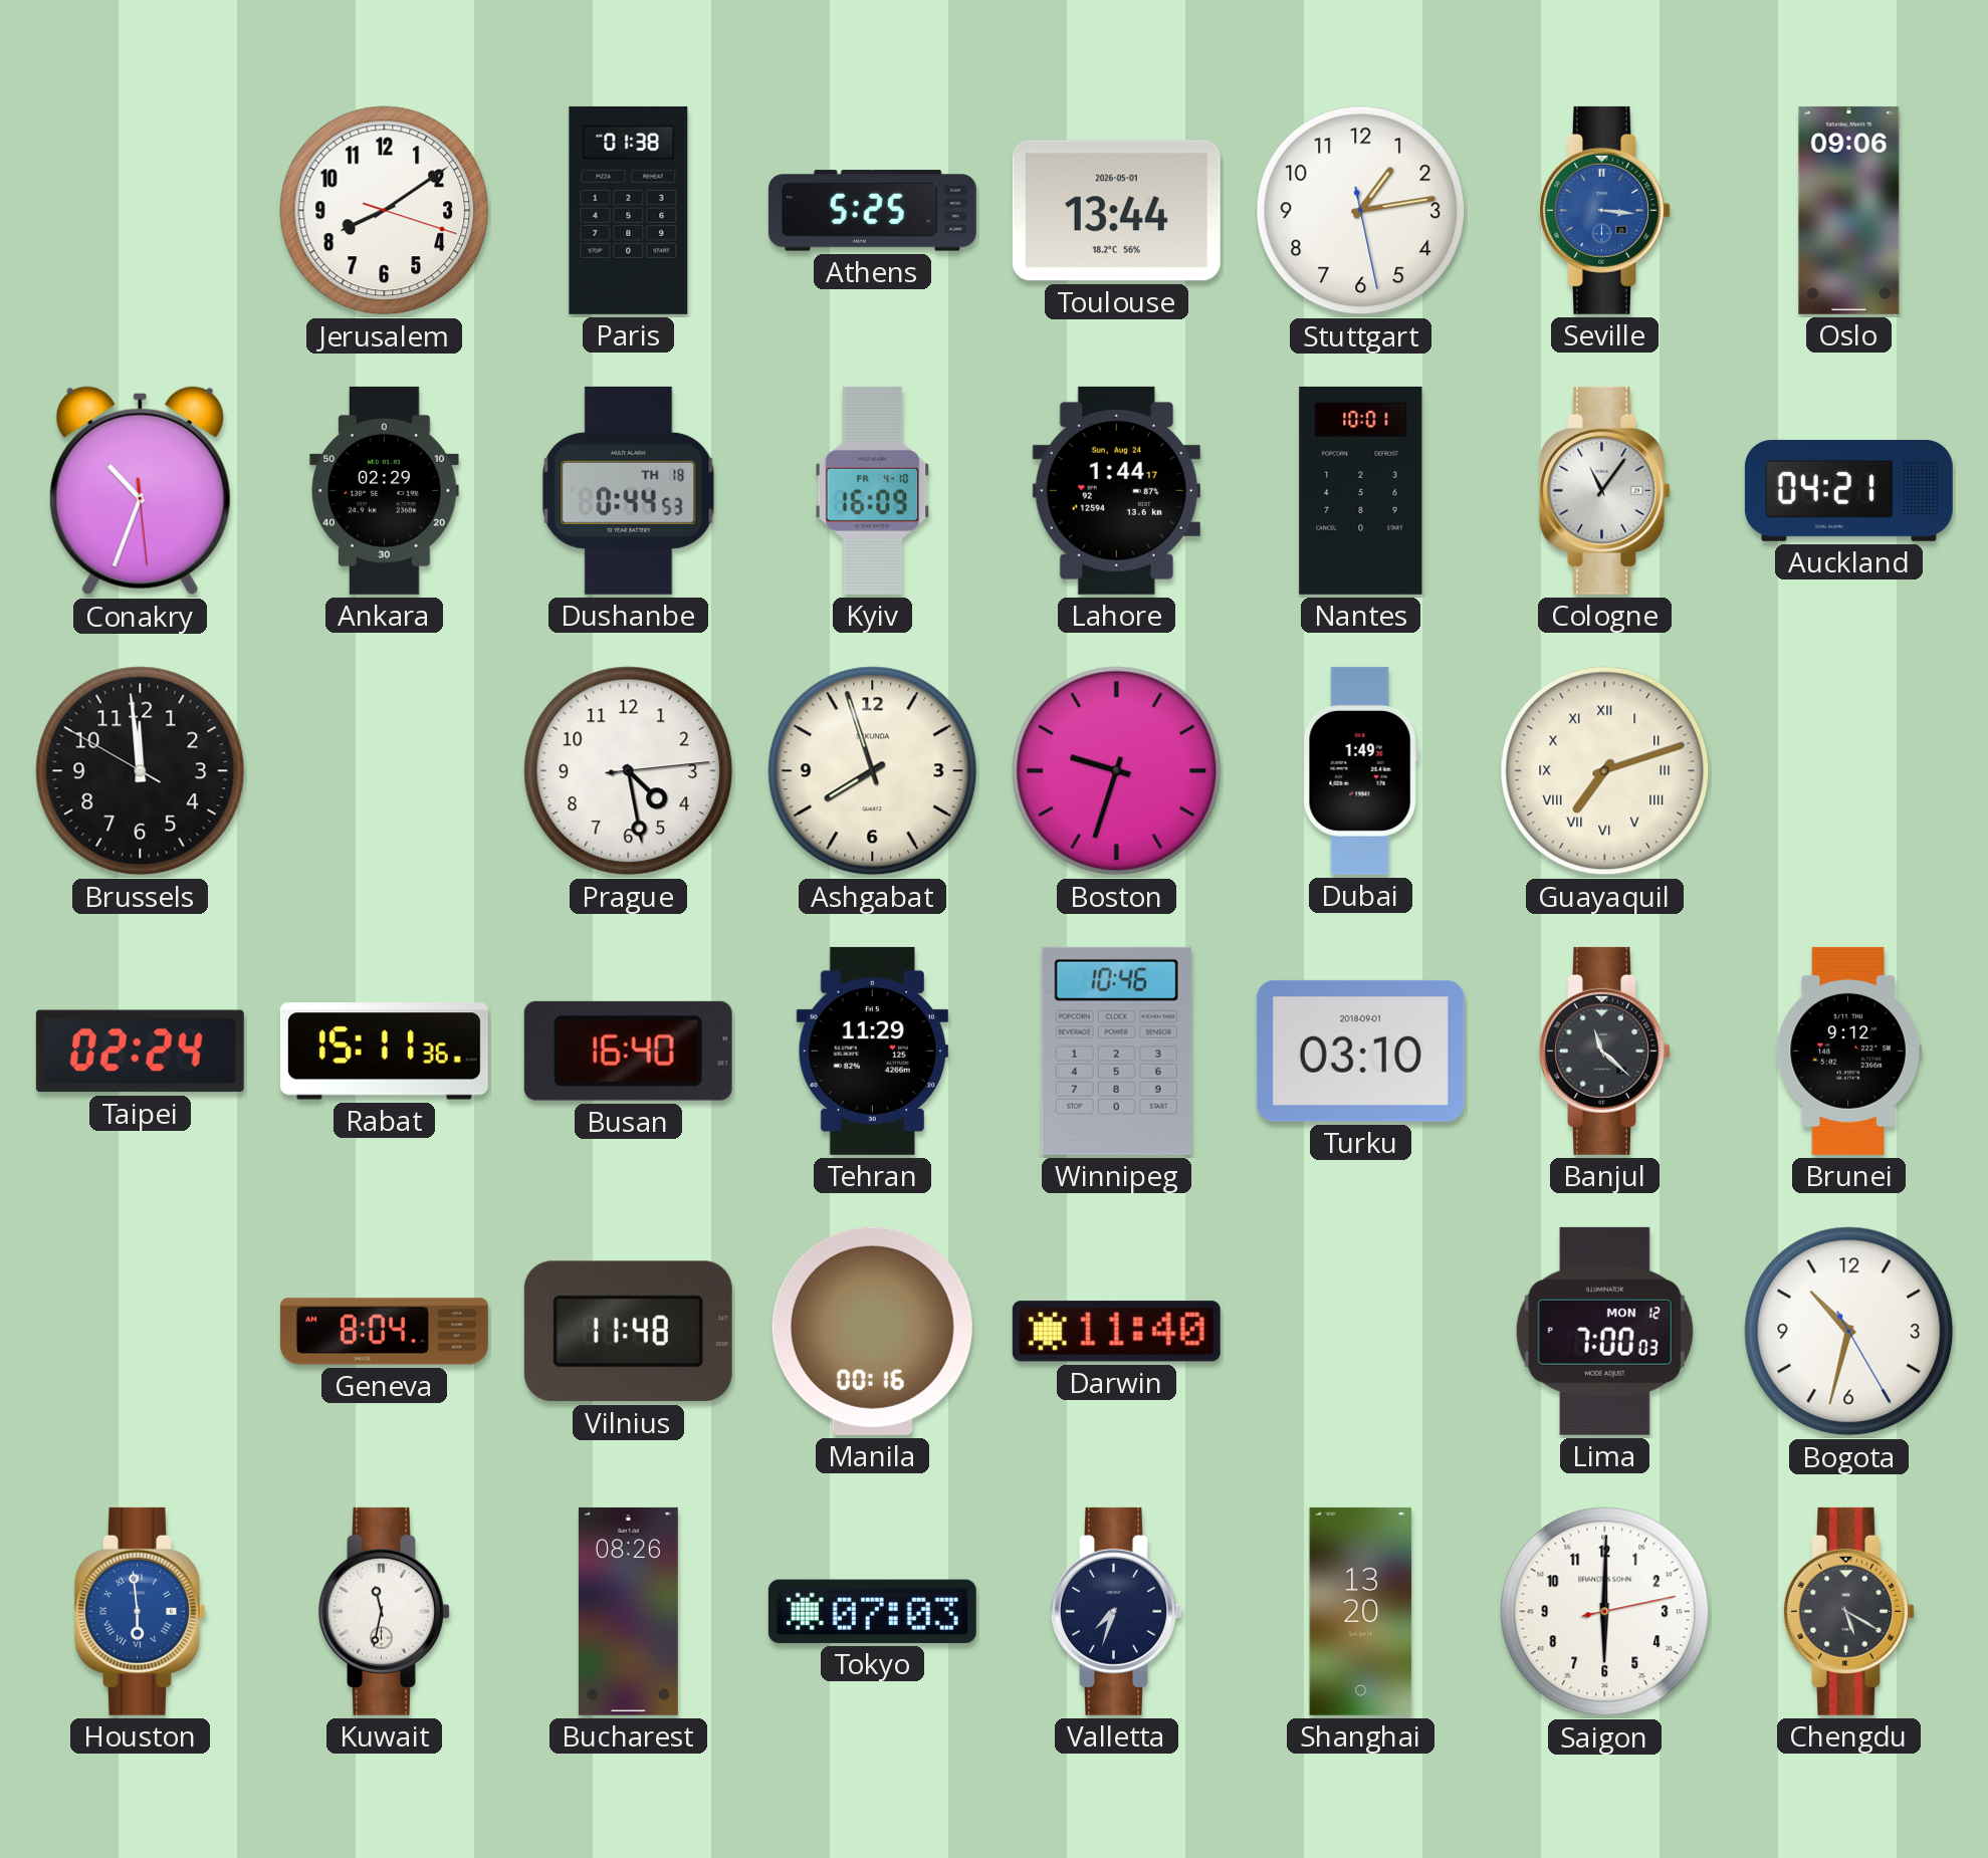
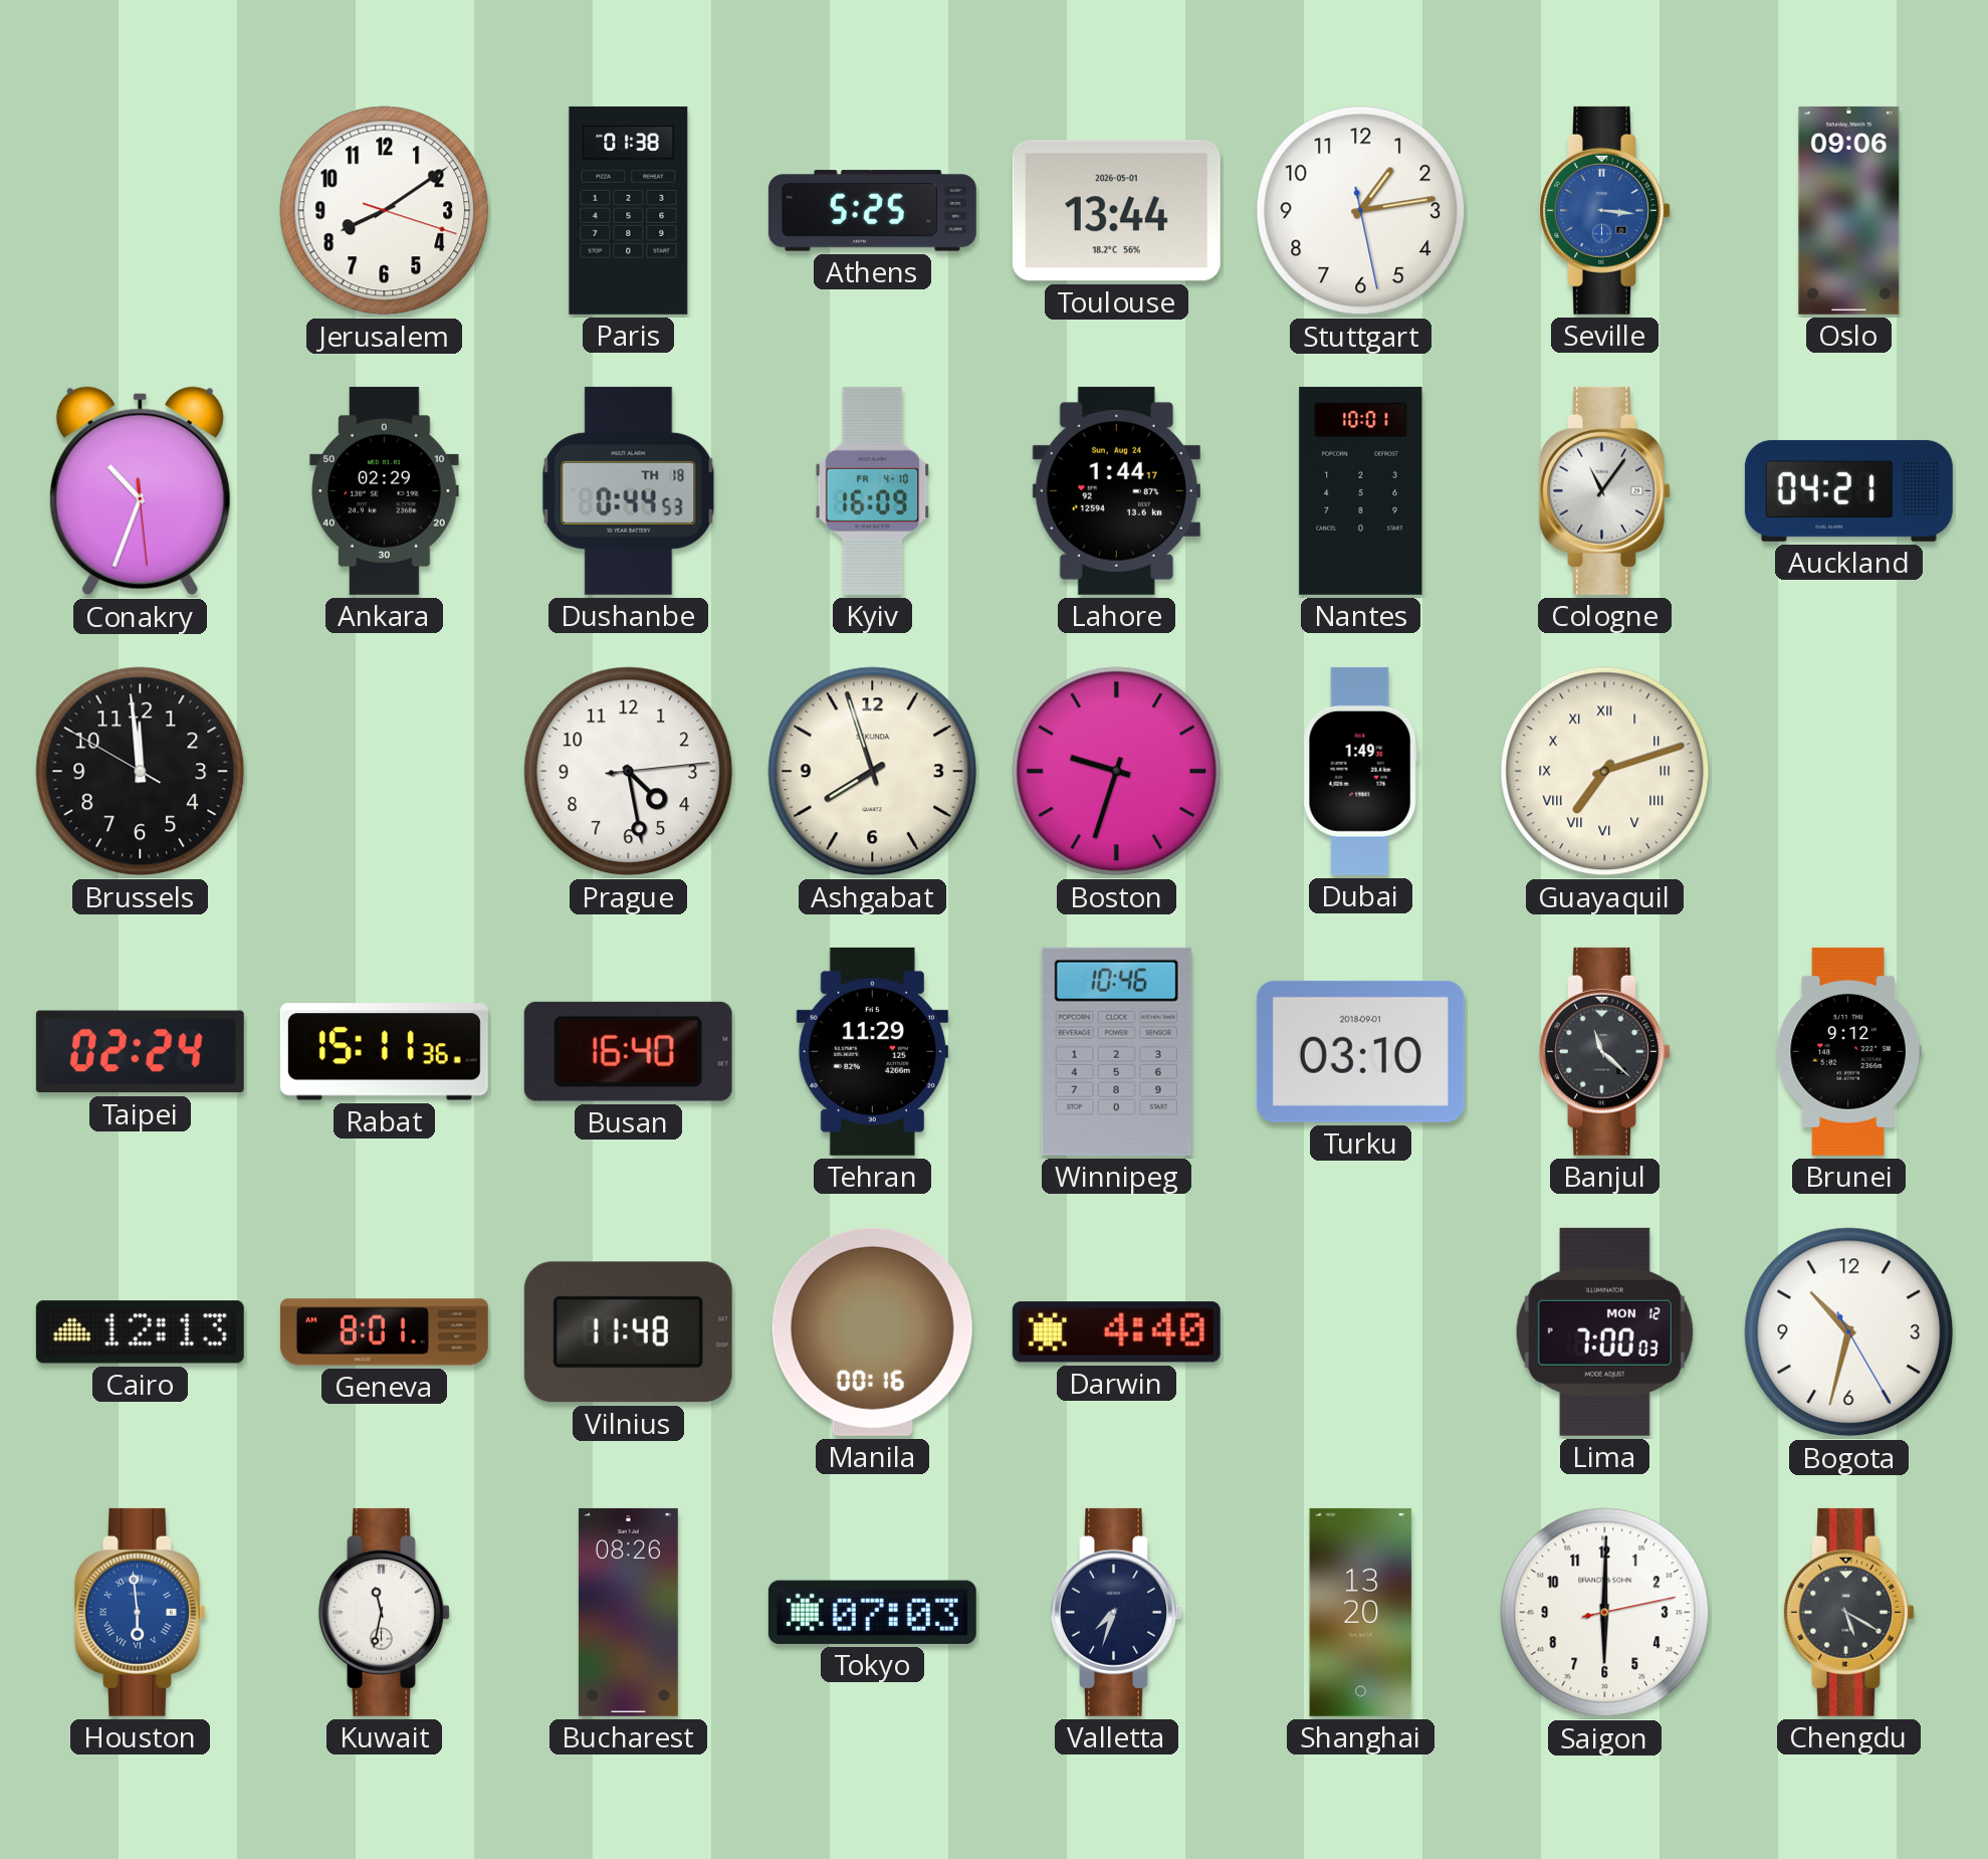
Cairo: none -> 12:13 (140, 1332)
Geneva: 8:04 -> 8:01 (384, 1332)
Darwin: 11:40 -> 4:40 (1116, 1332)
